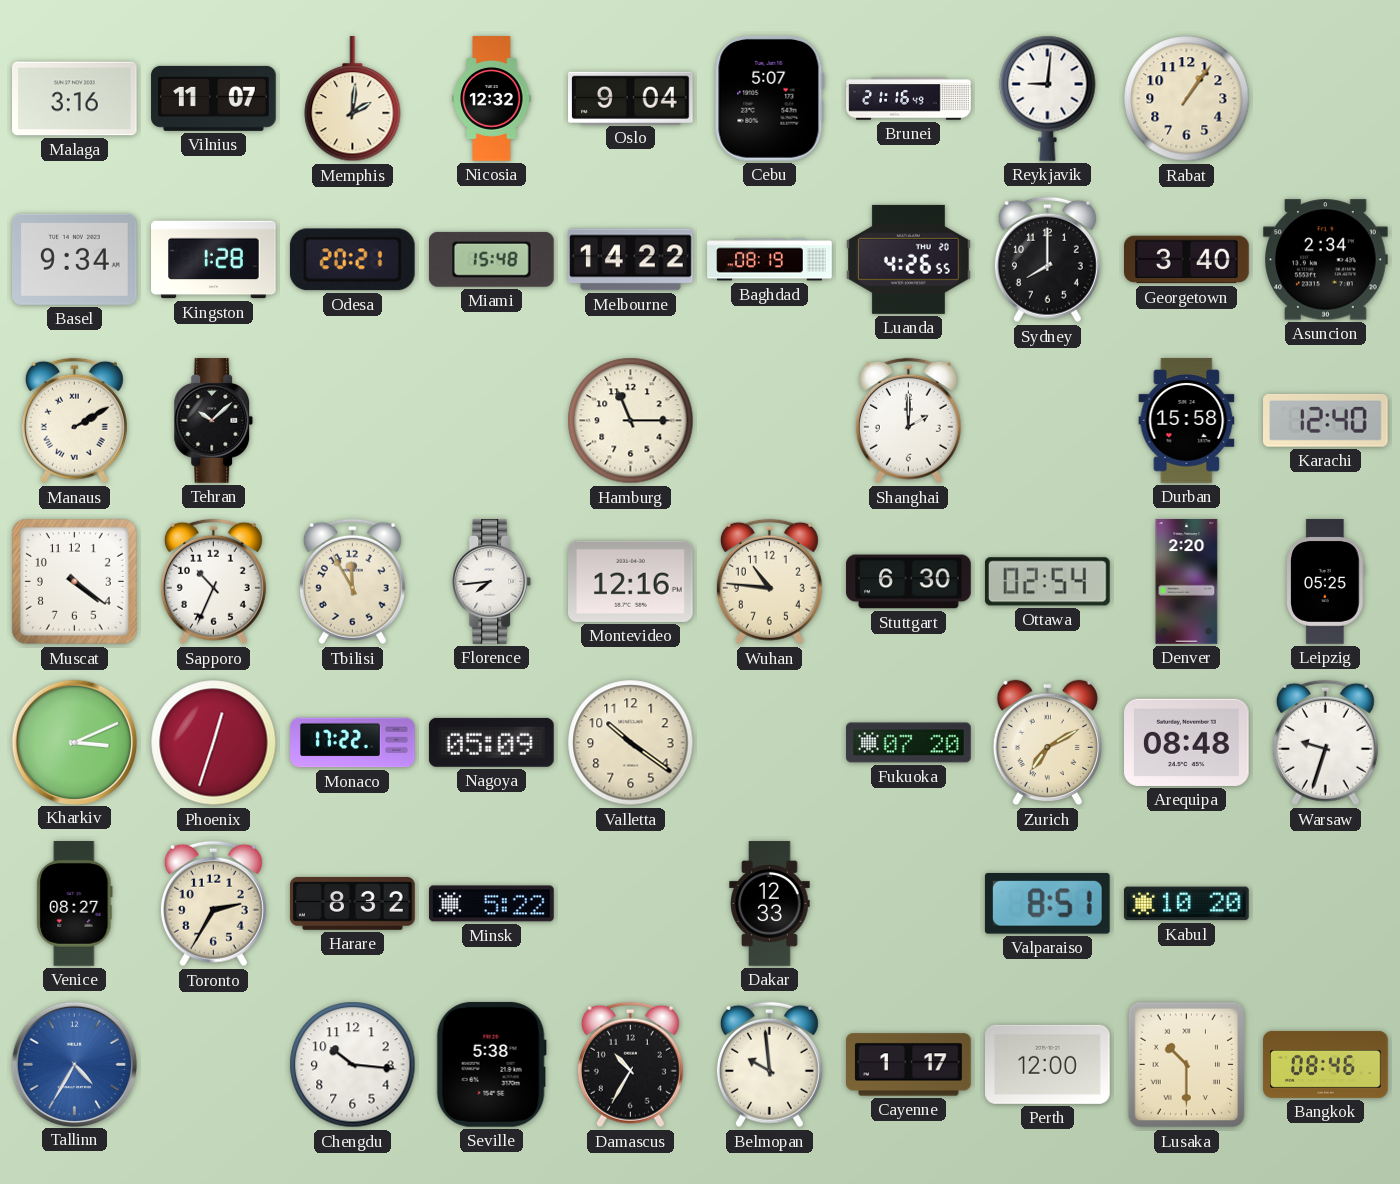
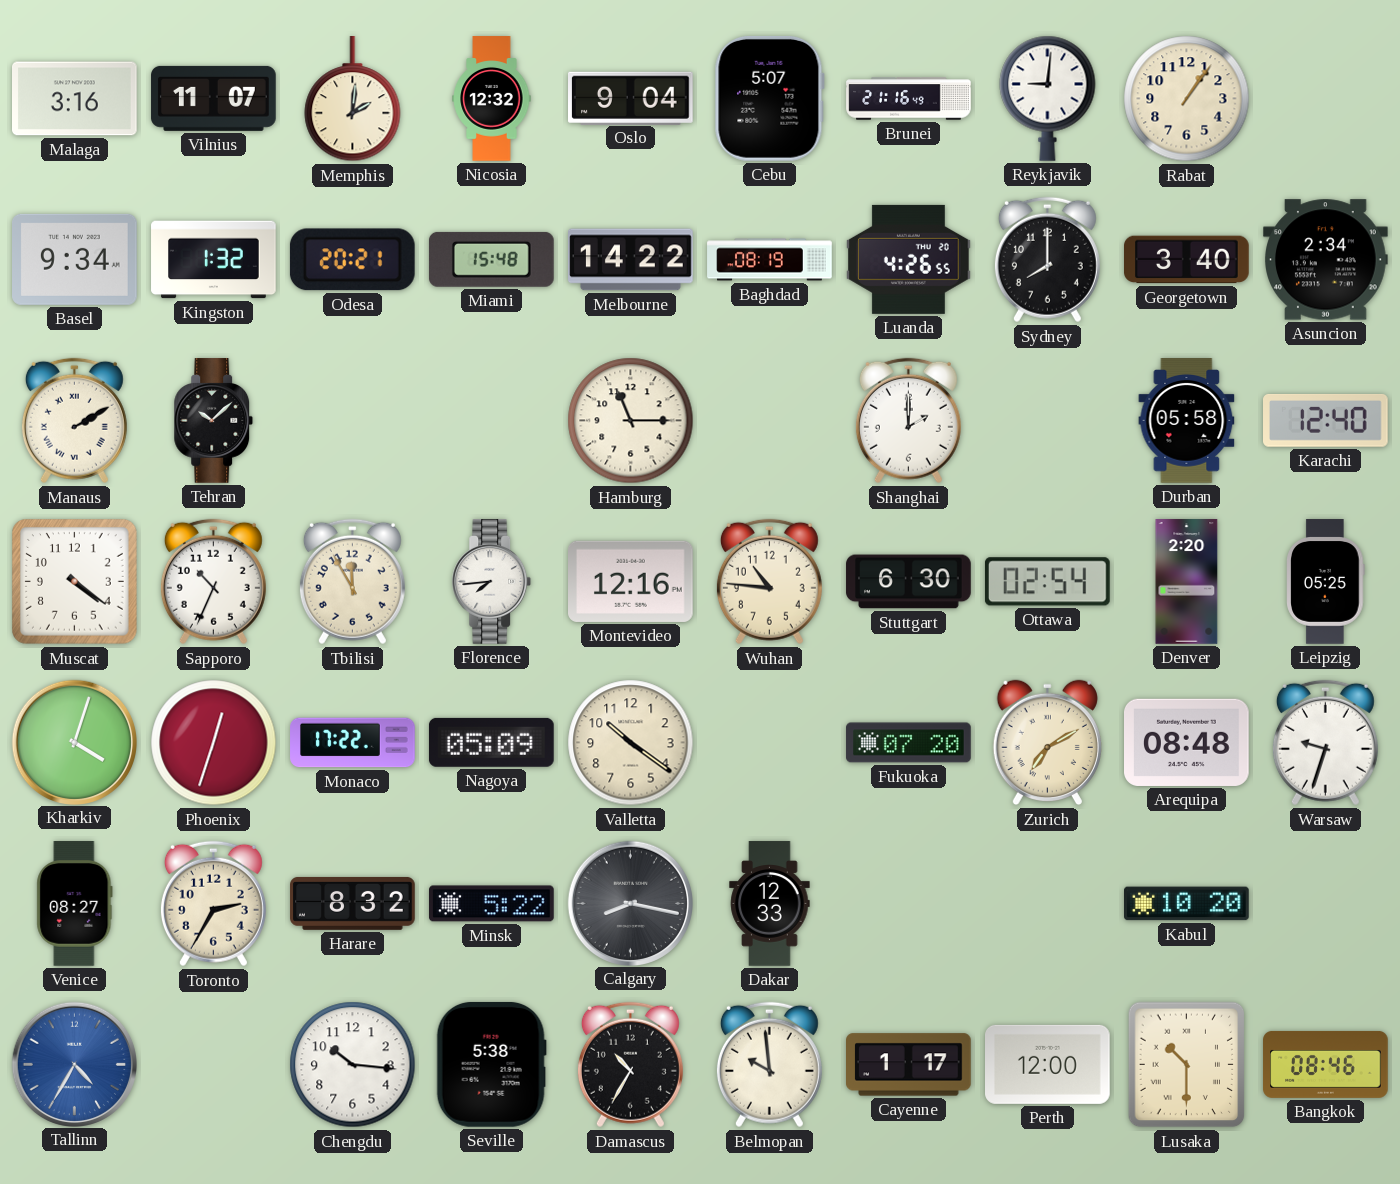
Kingston: 1:28 -> 1:32 (214, 260)
Durban: 15:58 -> 05:58 (1187, 421)
Kharkiv: 3:11 -> 4:03 (74, 742)
Calgary: none -> 8:17 (630, 903)
Valparaiso: 8:51 -> none (1047, 903)
